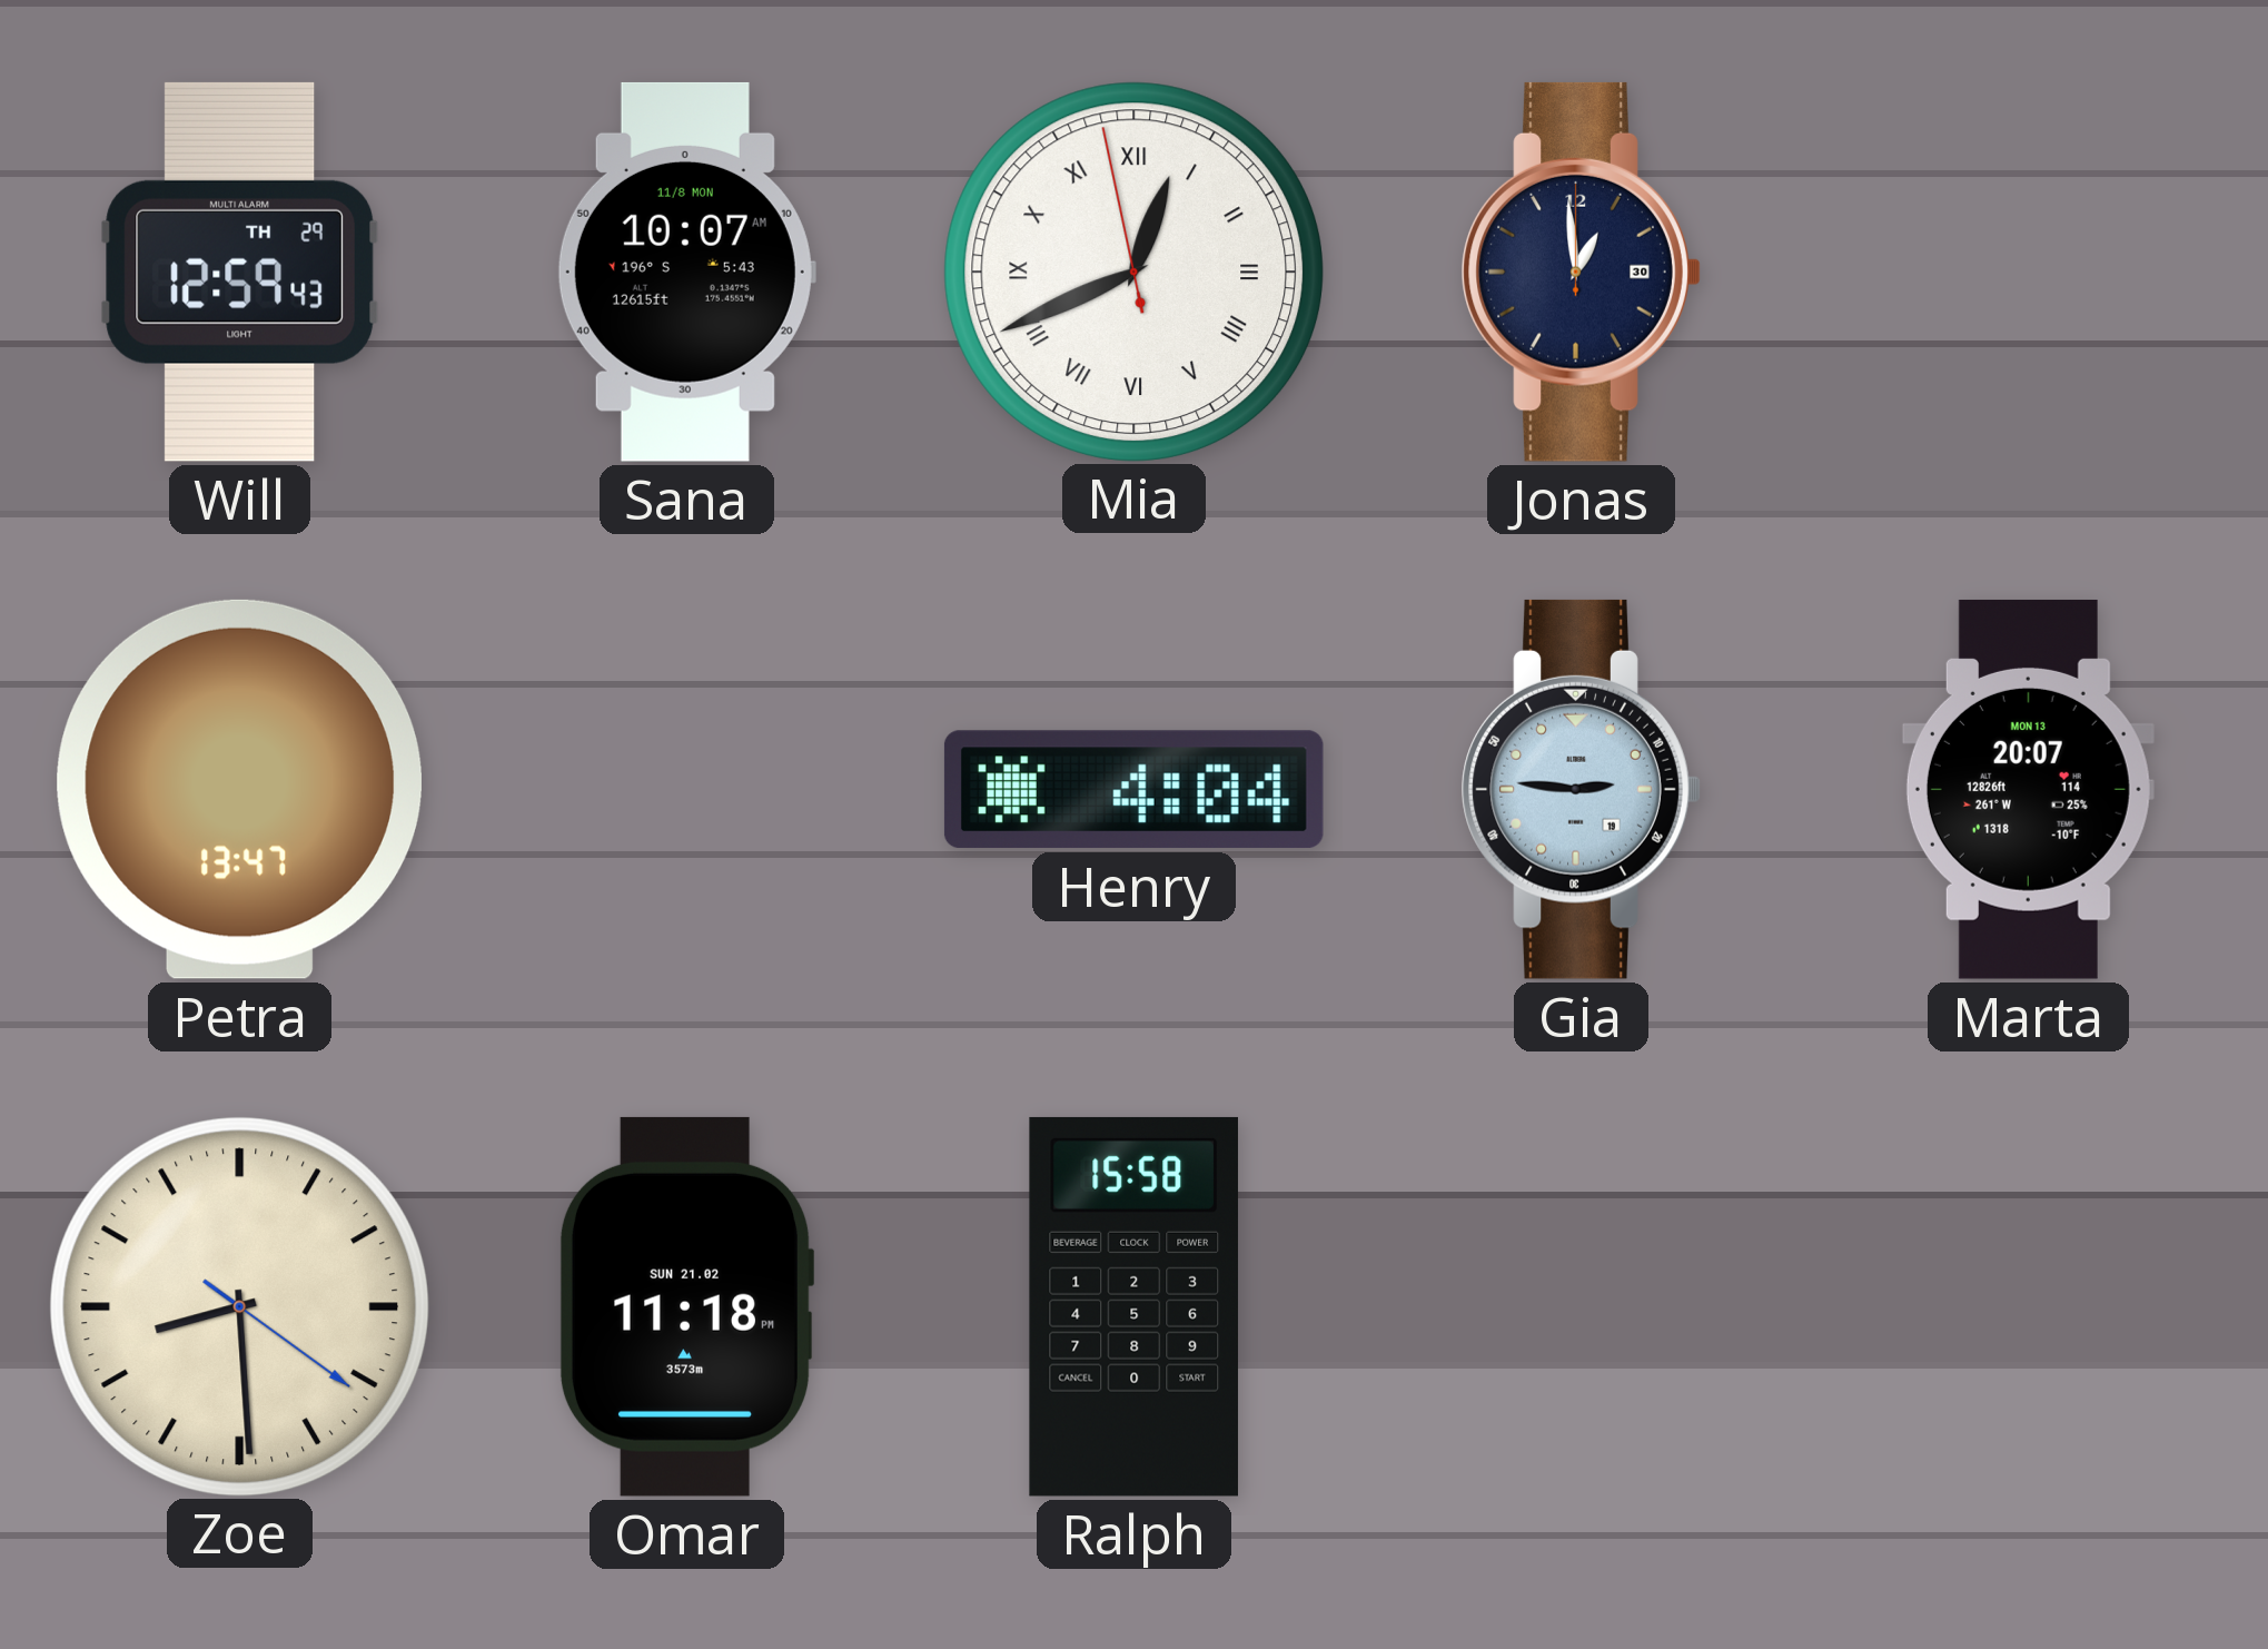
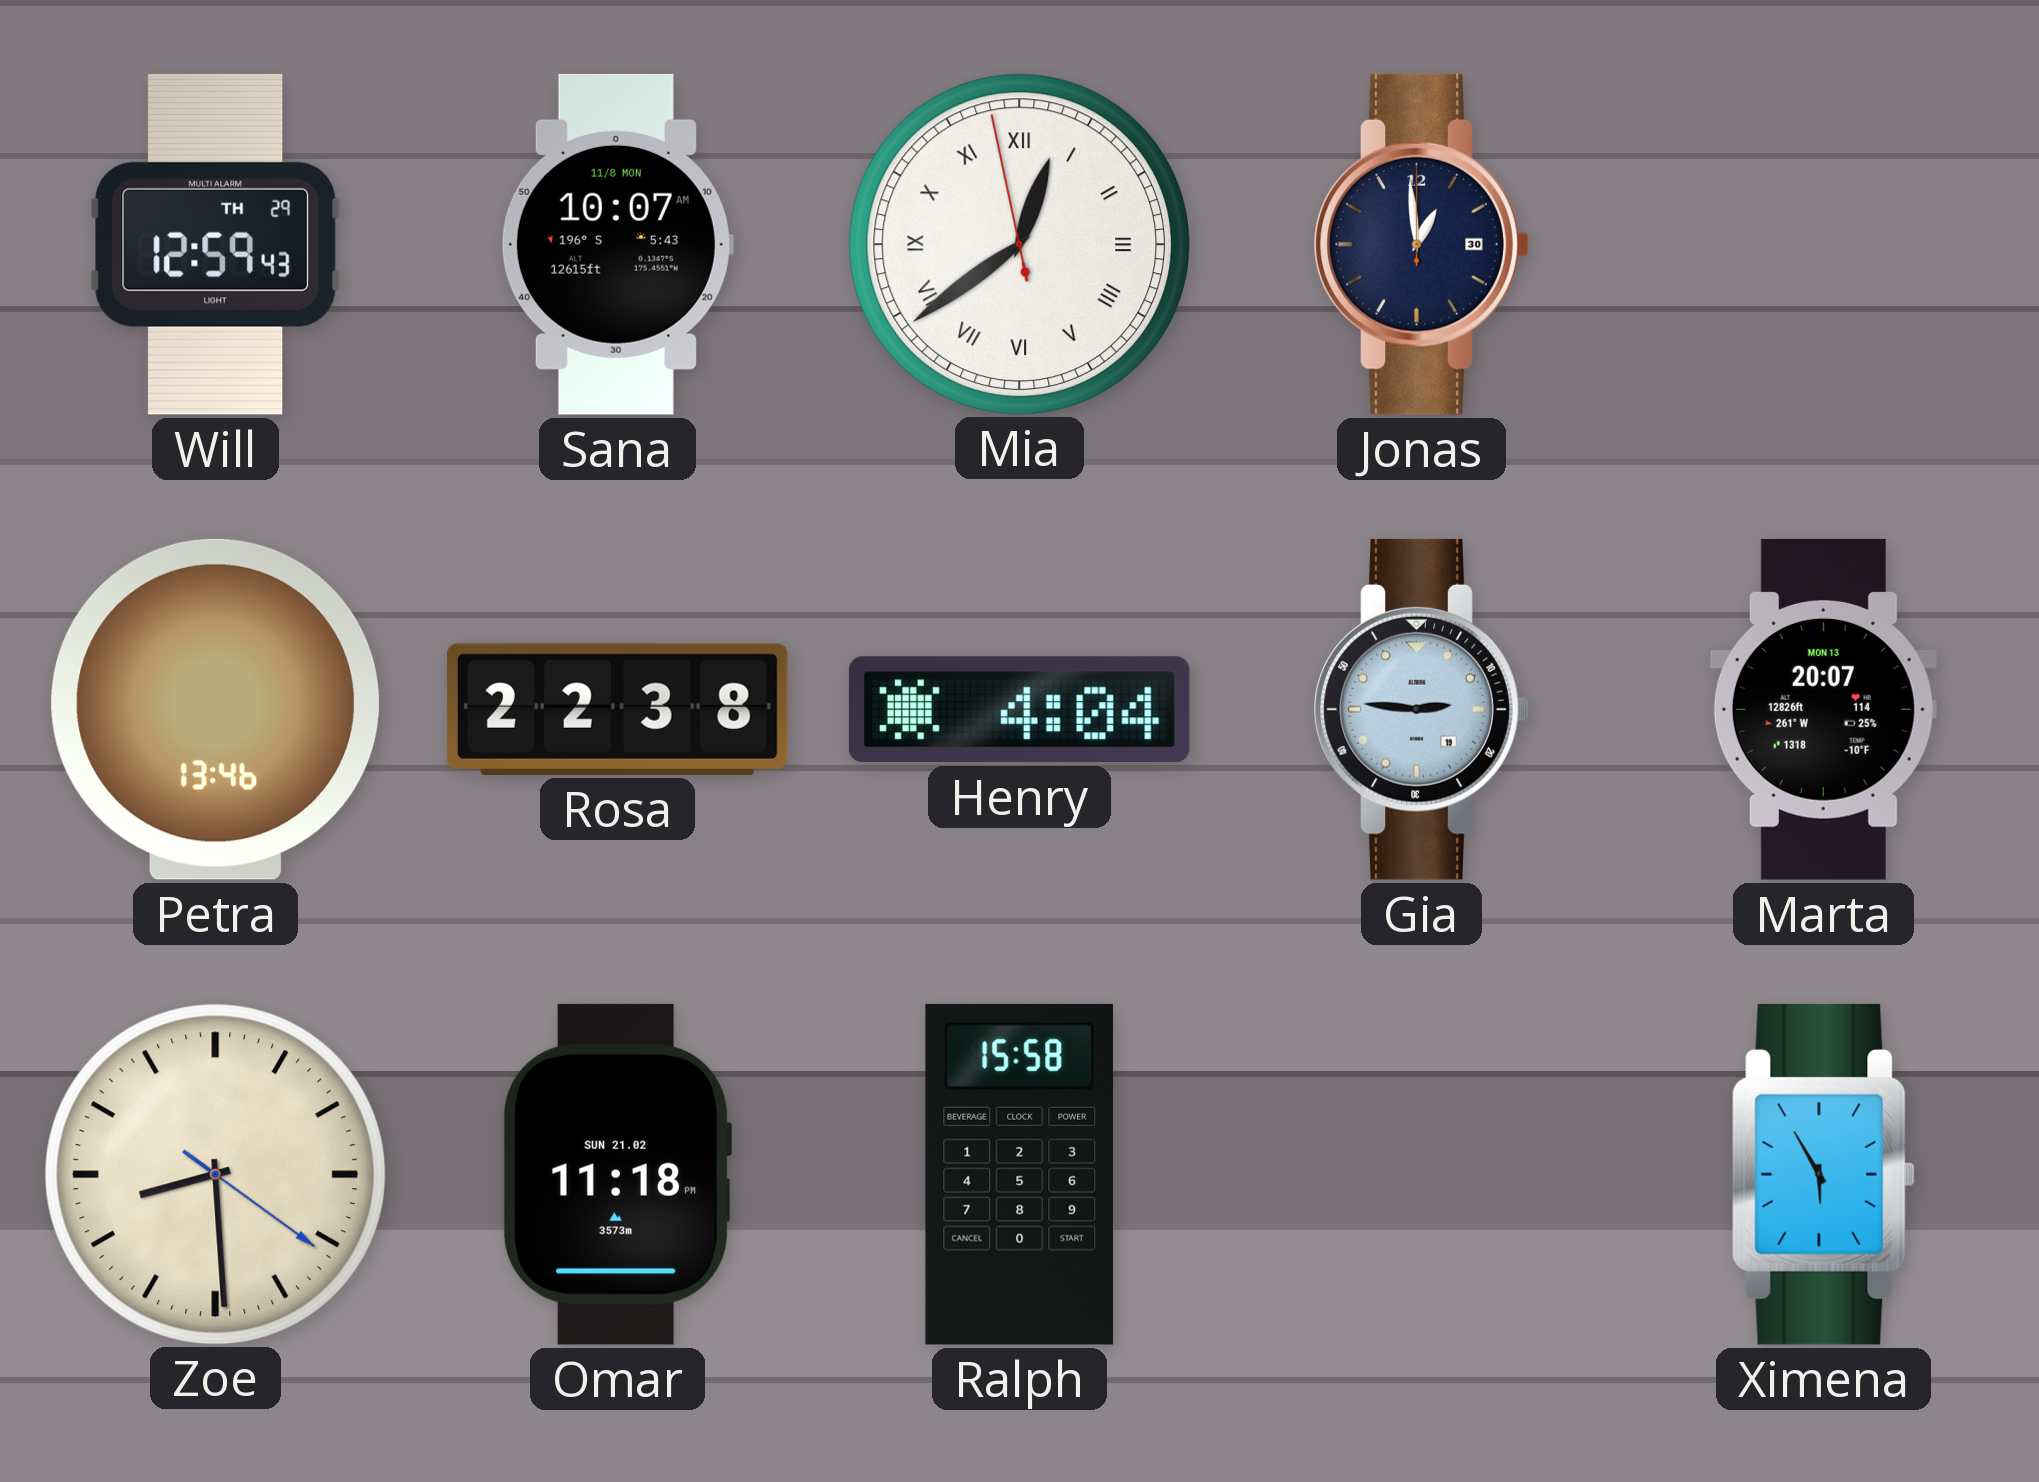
Mia: 12:40 -> 12:38 (1019, 244)
Petra: 13:47 -> 13:46 (215, 709)
Rosa: none -> 22:38 (617, 709)
Ximena: none -> 5:55 (1823, 1174)
